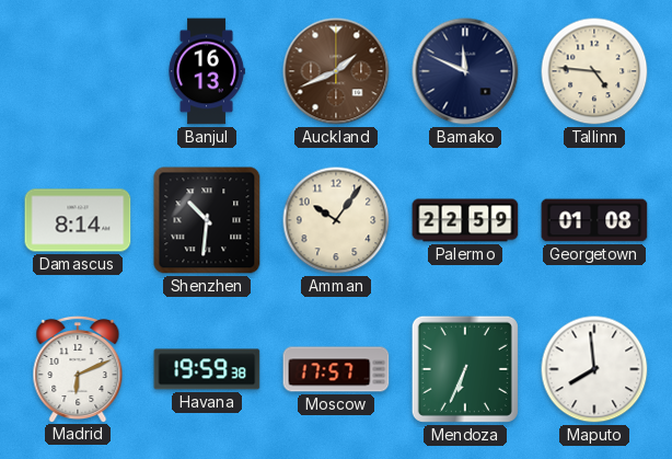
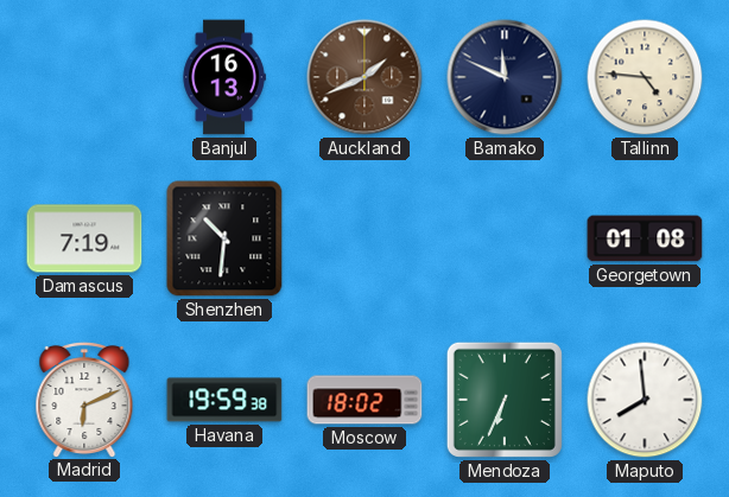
Damascus: 8:14 -> 7:19 (84, 238)
Amman: 10:06 -> none (336, 220)
Palermo: 22:59 -> none (465, 220)
Moscow: 17:57 -> 18:02 (364, 400)
